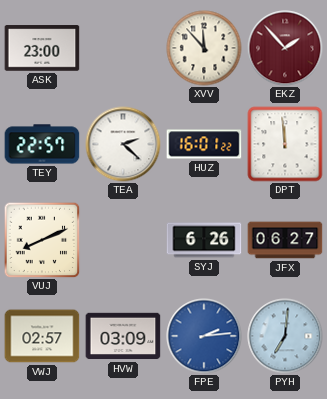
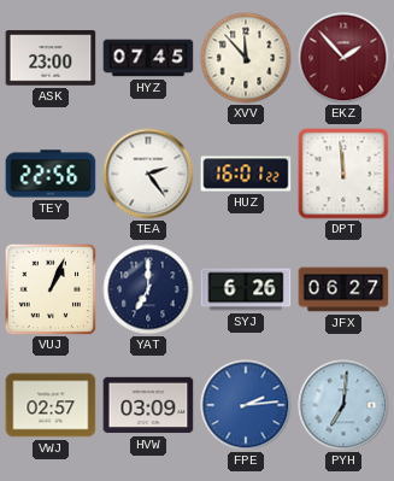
HYZ: none -> 07:45 (148, 58)
TEY: 22:57 -> 22:56 (51, 174)
TEA: 2:22 -> 2:24 (148, 174)
VUJ: 8:11 -> 1:04 (51, 289)
YAT: none -> 7:00 (148, 289)
